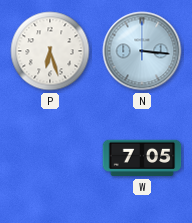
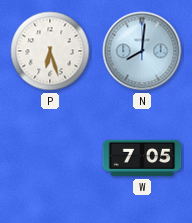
N: 3:16 -> 8:01 (142, 51)
